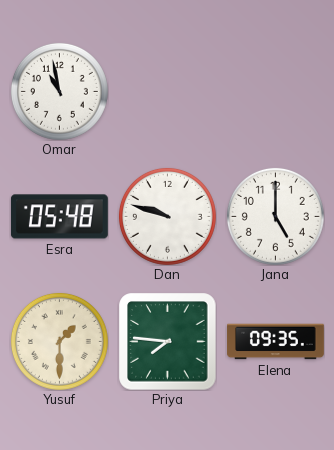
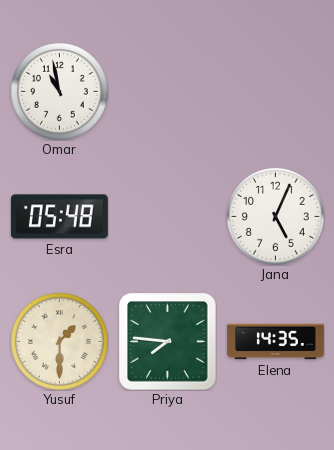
Dan: 9:48 -> none (167, 216)
Jana: 5:00 -> 5:04 (275, 216)
Elena: 09:35 -> 14:35 (276, 342)
